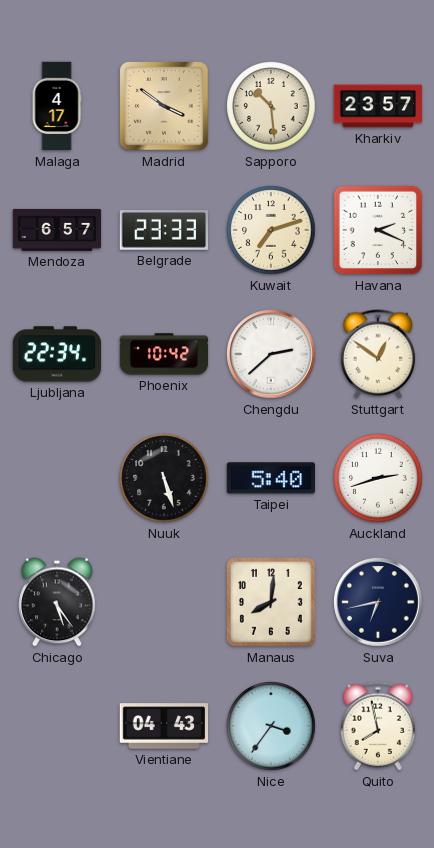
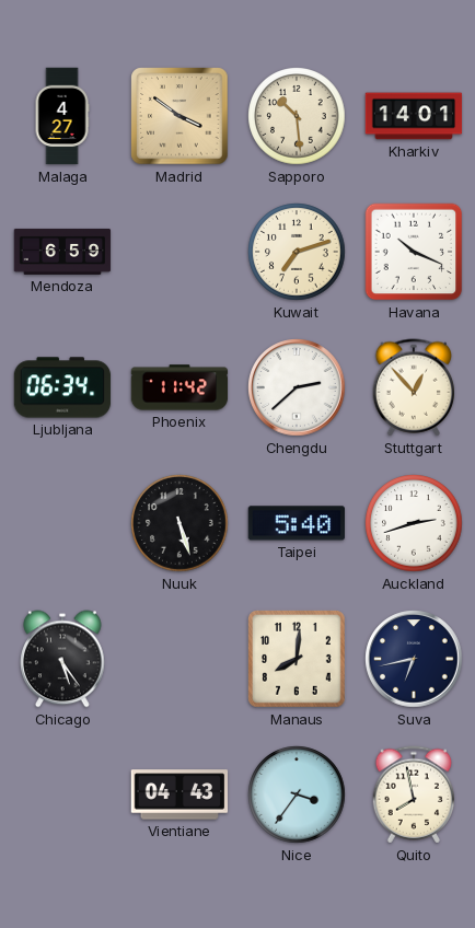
Malaga: 4:17 -> 4:27 (62, 116)
Kharkiv: 23:57 -> 14:01 (414, 116)
Mendoza: 6:57 -> 6:59 (62, 252)
Belgrade: 23:33 -> none (164, 231)
Havana: 2:19 -> 10:19 (414, 252)
Ljubljana: 22:34 -> 06:34 (62, 387)
Phoenix: 10:42 -> 11:42 (179, 387)
Stuttgart: 12:51 -> 12:53 (414, 387)
